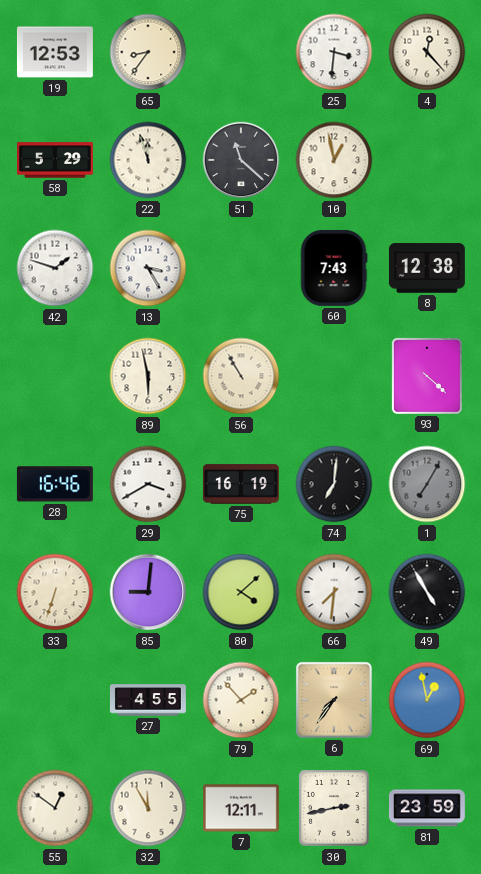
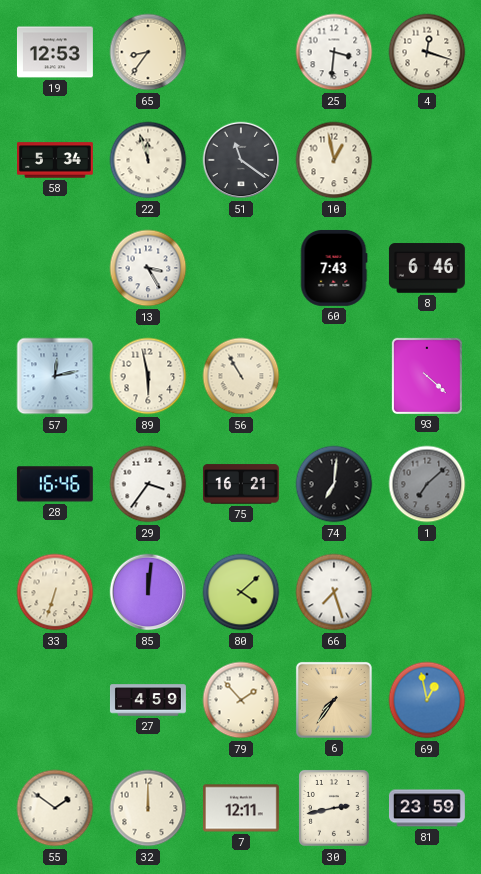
4: 12:23 -> 12:18 (427, 52)
58: 5:29 -> 5:34 (56, 160)
51: 11:22 -> 11:21 (241, 160)
42: 1:48 -> none (55, 268)
8: 12:38 -> 6:46 (427, 268)
57: none -> 12:13 (55, 376)
29: 3:40 -> 3:36 (148, 484)
75: 16:19 -> 16:21 (241, 484)
1: 7:05 -> 7:08 (427, 484)
85: 9:01 -> 12:01 (148, 592)
66: 7:31 -> 7:27 (334, 592)
49: 4:55 -> none (427, 592)
27: 4:55 -> 4:59 (148, 700)
55: 12:51 -> 1:51 (55, 808)
32: 11:55 -> 12:00 (148, 808)
